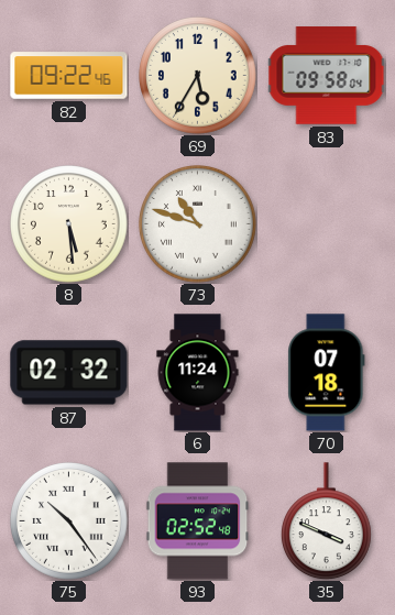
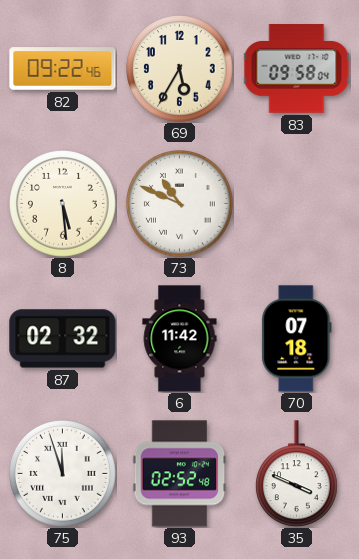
73: 10:48 -> 10:49 (180, 204)
6: 11:24 -> 11:42 (180, 339)
75: 10:24 -> 11:57 (63, 474)
